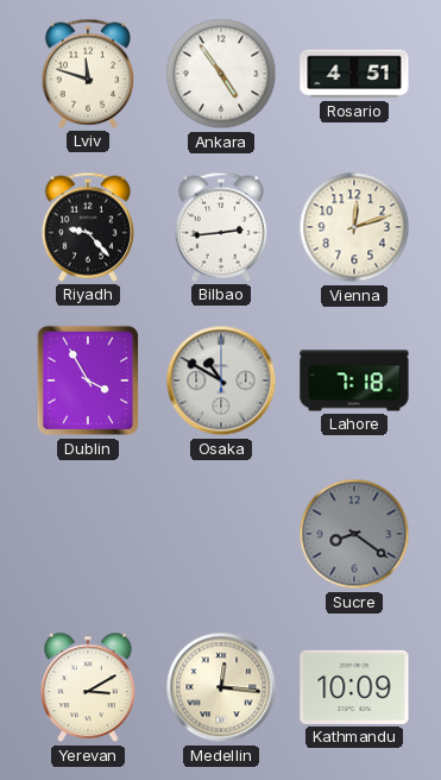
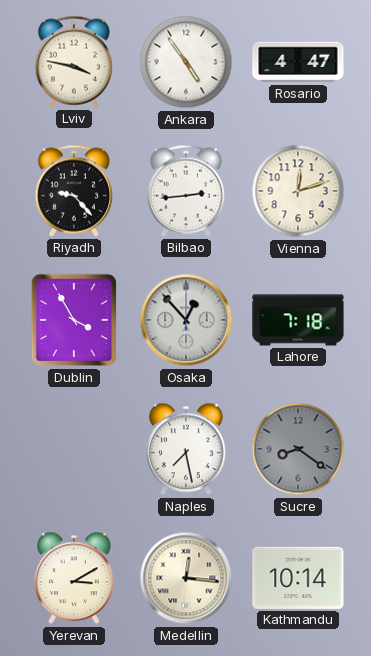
Lviv: 11:48 -> 3:47 (74, 62)
Rosario: 4:51 -> 4:47 (298, 62)
Osaka: 10:50 -> 12:53 (186, 320)
Naples: none -> 7:28 (186, 449)
Kathmandu: 10:09 -> 10:14 (298, 578)
